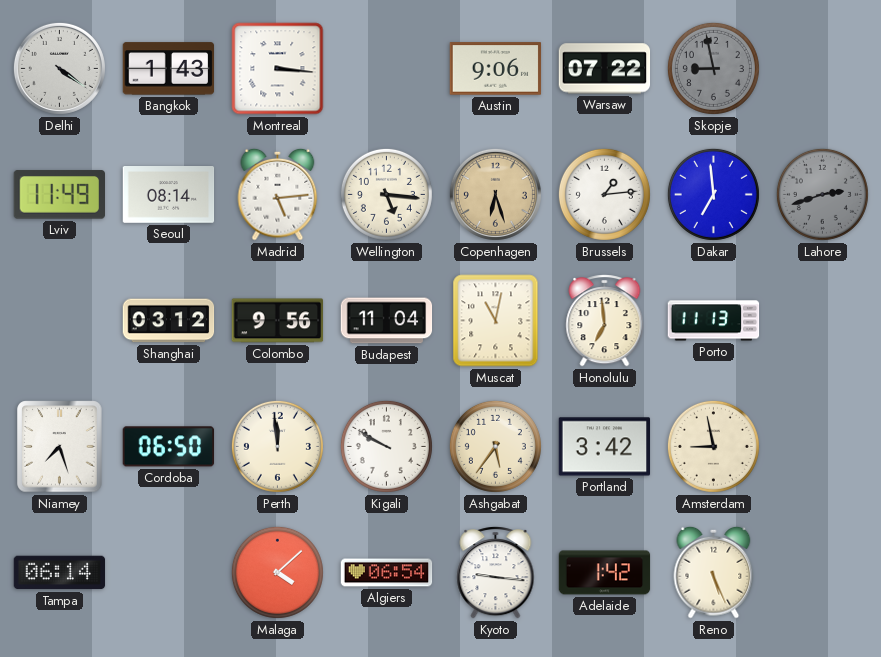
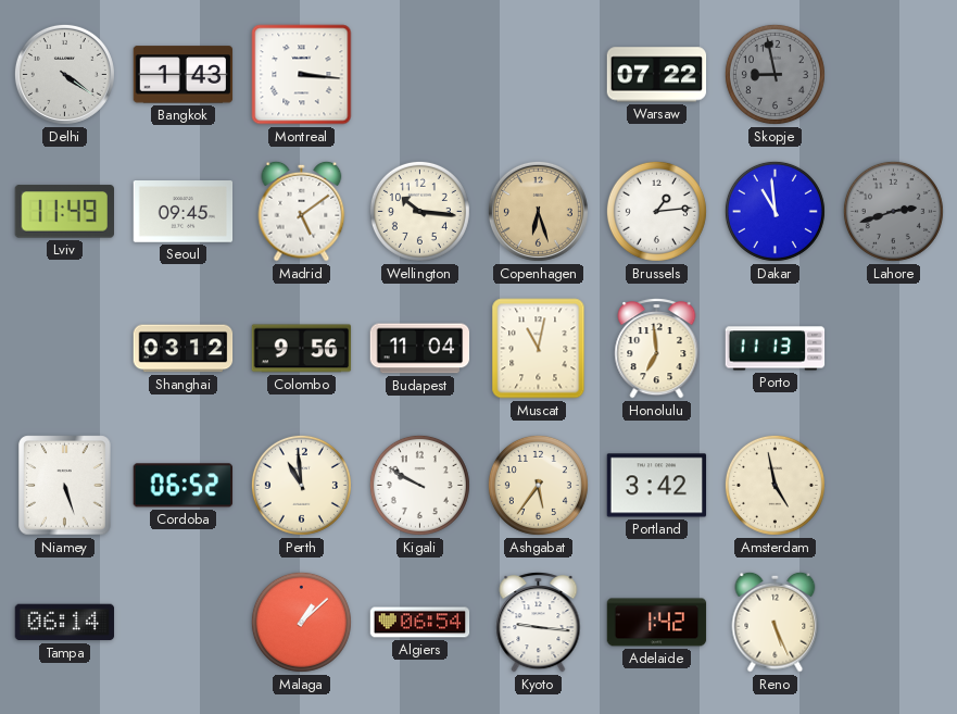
Austin: 9:06 -> none (496, 69)
Seoul: 08:14 -> 09:45 (184, 212)
Madrid: 5:14 -> 5:09 (302, 211)
Wellington: 5:16 -> 10:16 (419, 211)
Dakar: 6:59 -> 10:59 (775, 211)
Niamey: 7:27 -> 5:27 (65, 486)
Cordoba: 06:50 -> 06:52 (184, 486)
Perth: 11:59 -> 10:59 (301, 485)
Amsterdam: 8:58 -> 4:58 (775, 485)
Malaga: 4:08 -> 1:08 (301, 622)
